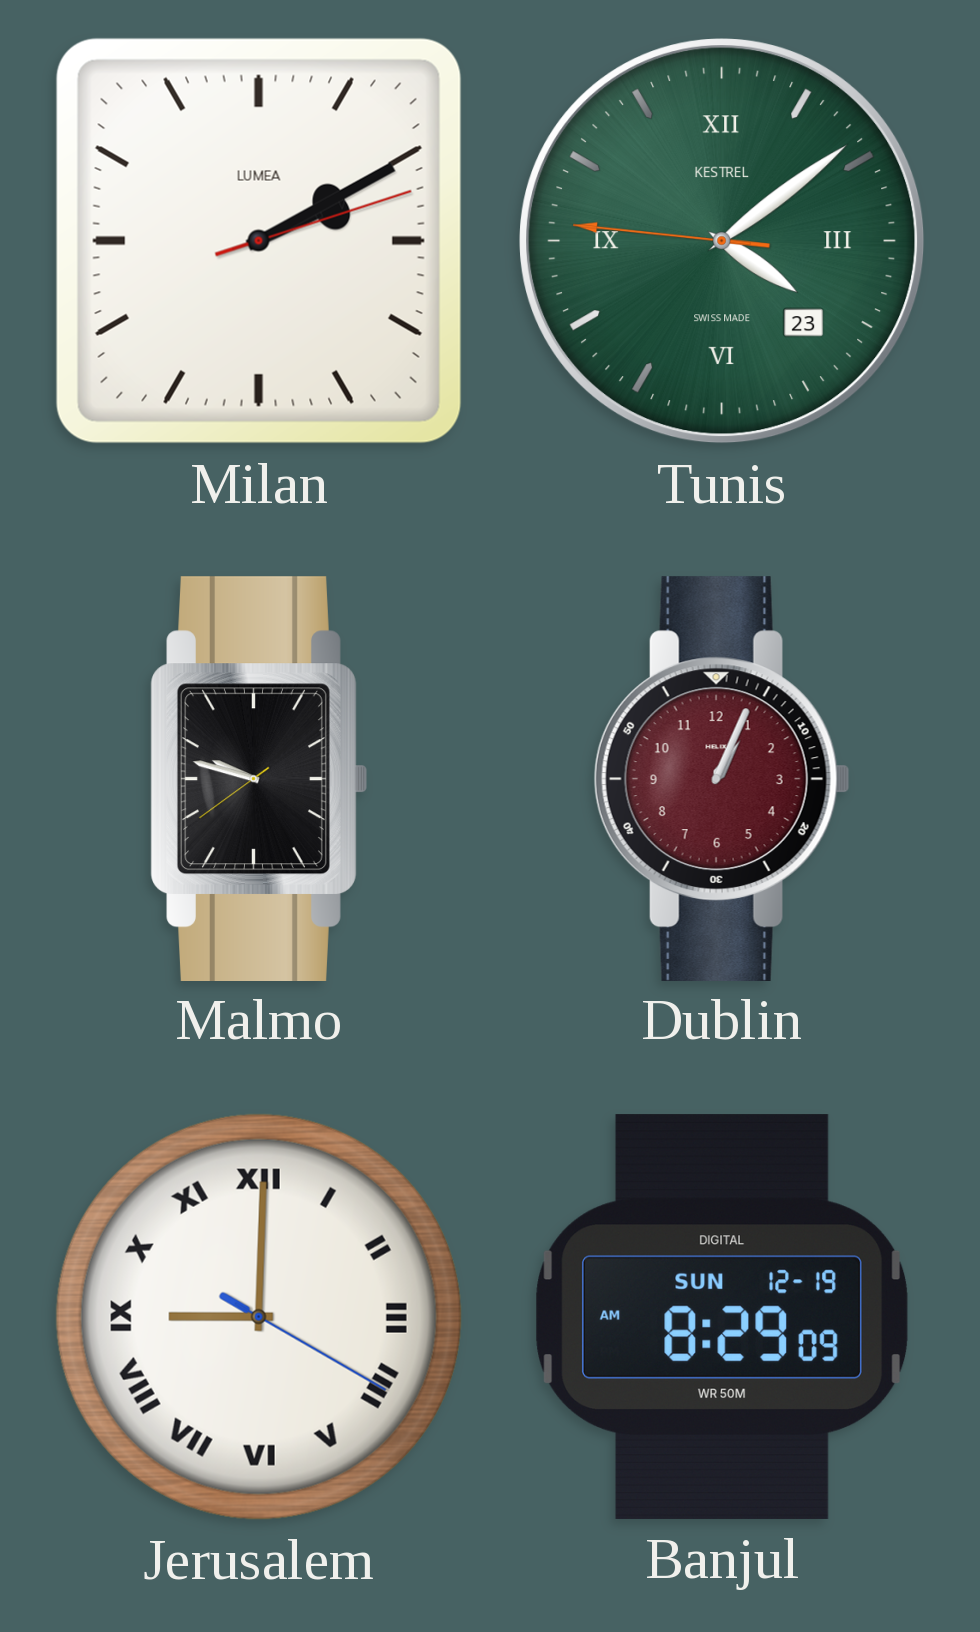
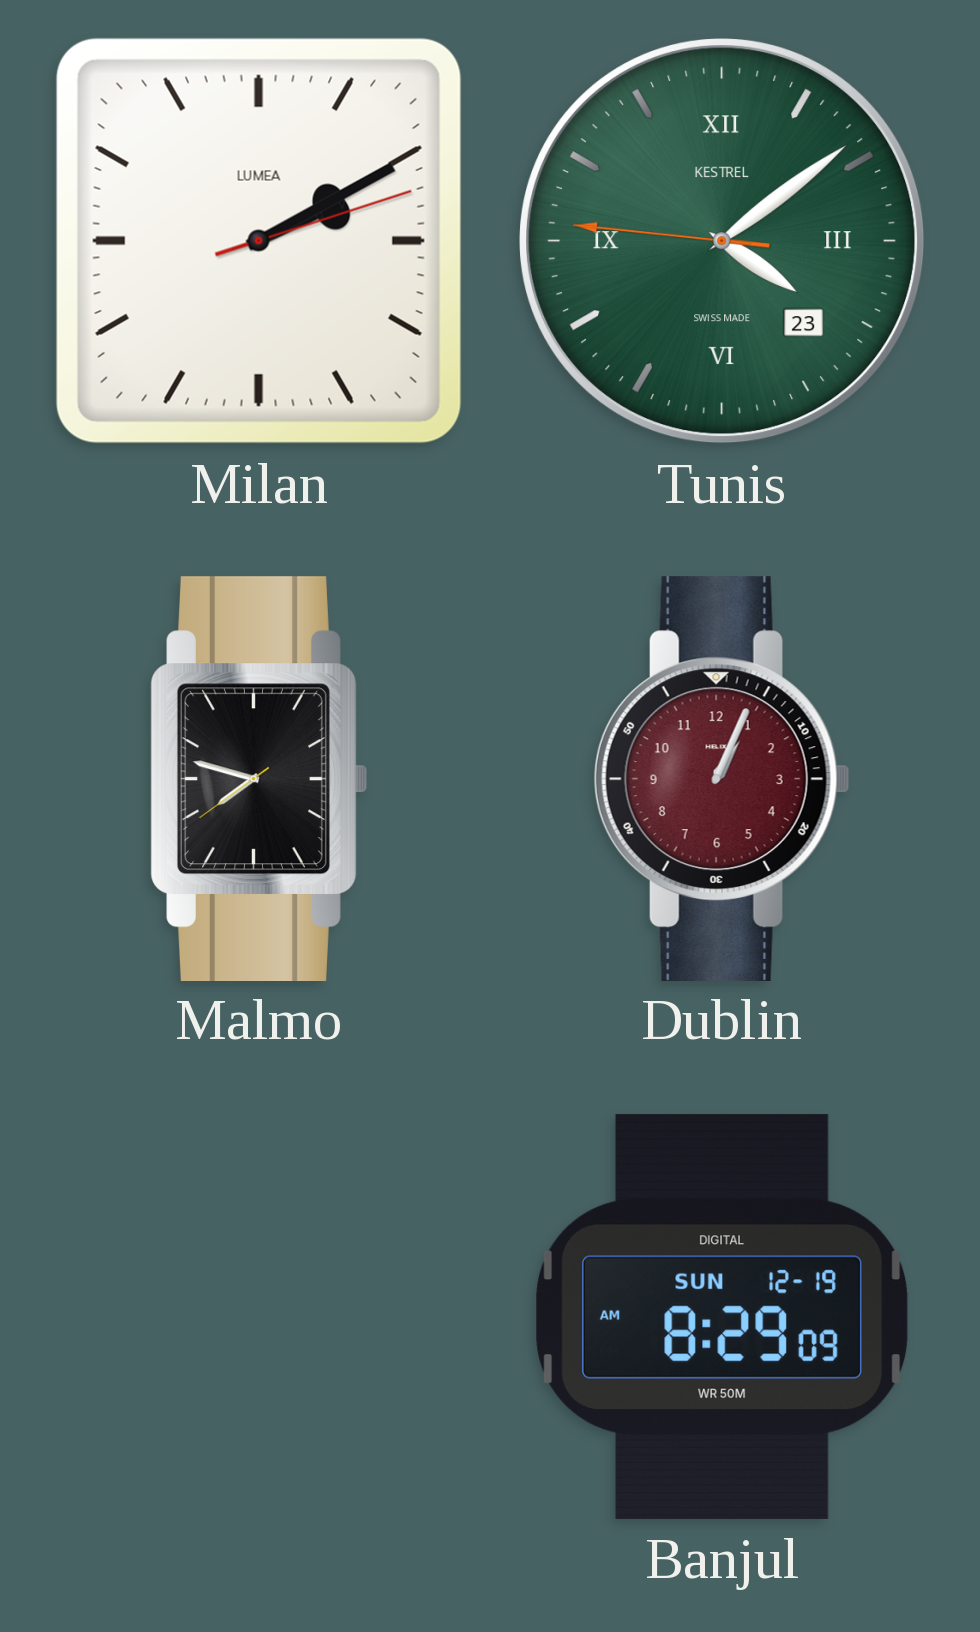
Malmo: 9:47 -> 7:47 (259, 778)
Jerusalem: 9:00 -> none (259, 1317)
